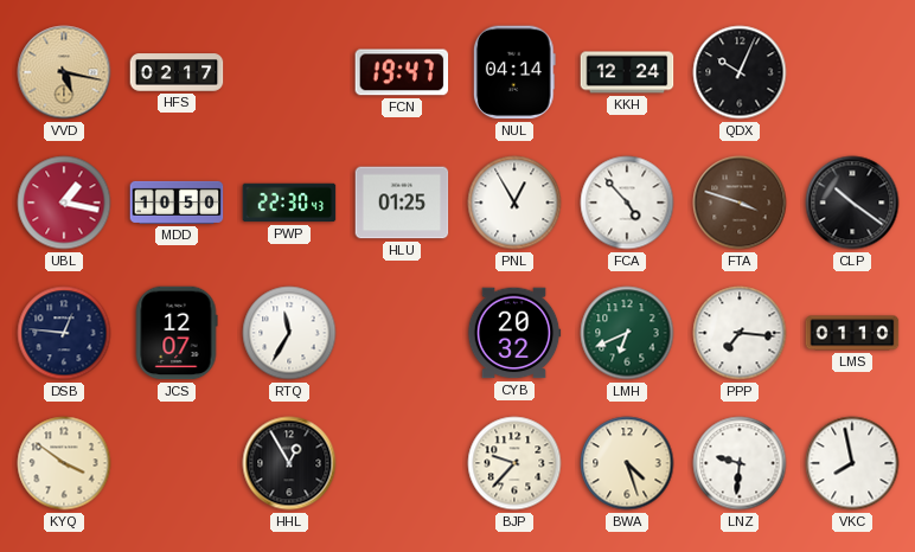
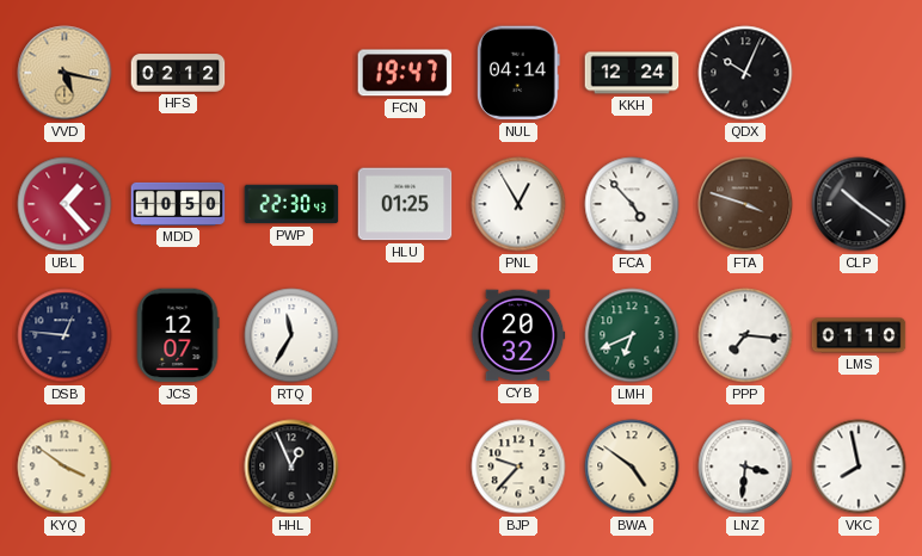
HFS: 02:17 -> 02:12 (178, 73)
UBL: 1:17 -> 1:23 (64, 204)
HHL: 12:55 -> 12:56 (291, 467)
BWA: 4:27 -> 4:51 (632, 467)
LNZ: 9:31 -> 3:31 (745, 467)
